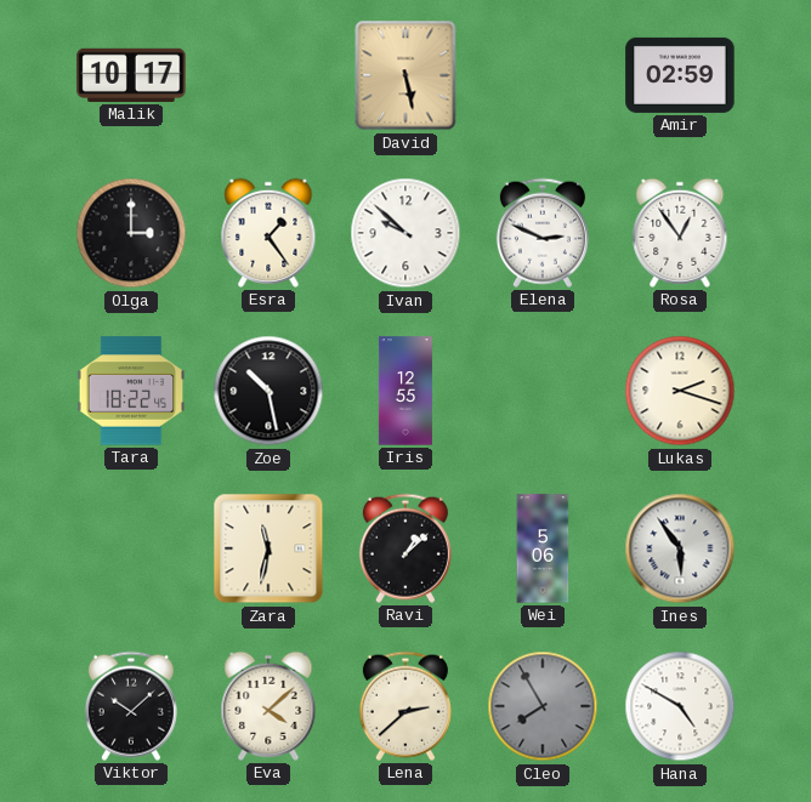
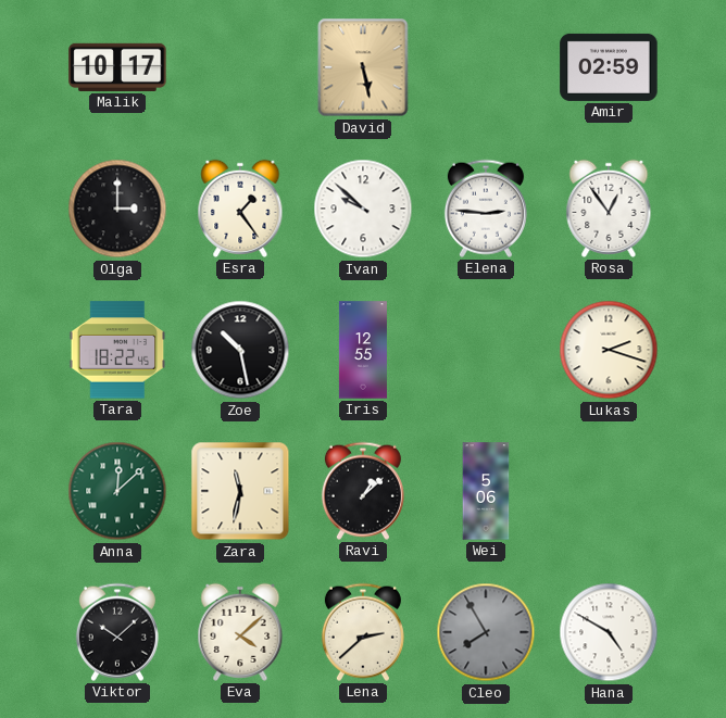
Elena: 2:49 -> 2:46 (486, 209)
Anna: none -> 12:08 (117, 491)
Ines: 5:54 -> none (680, 548)
